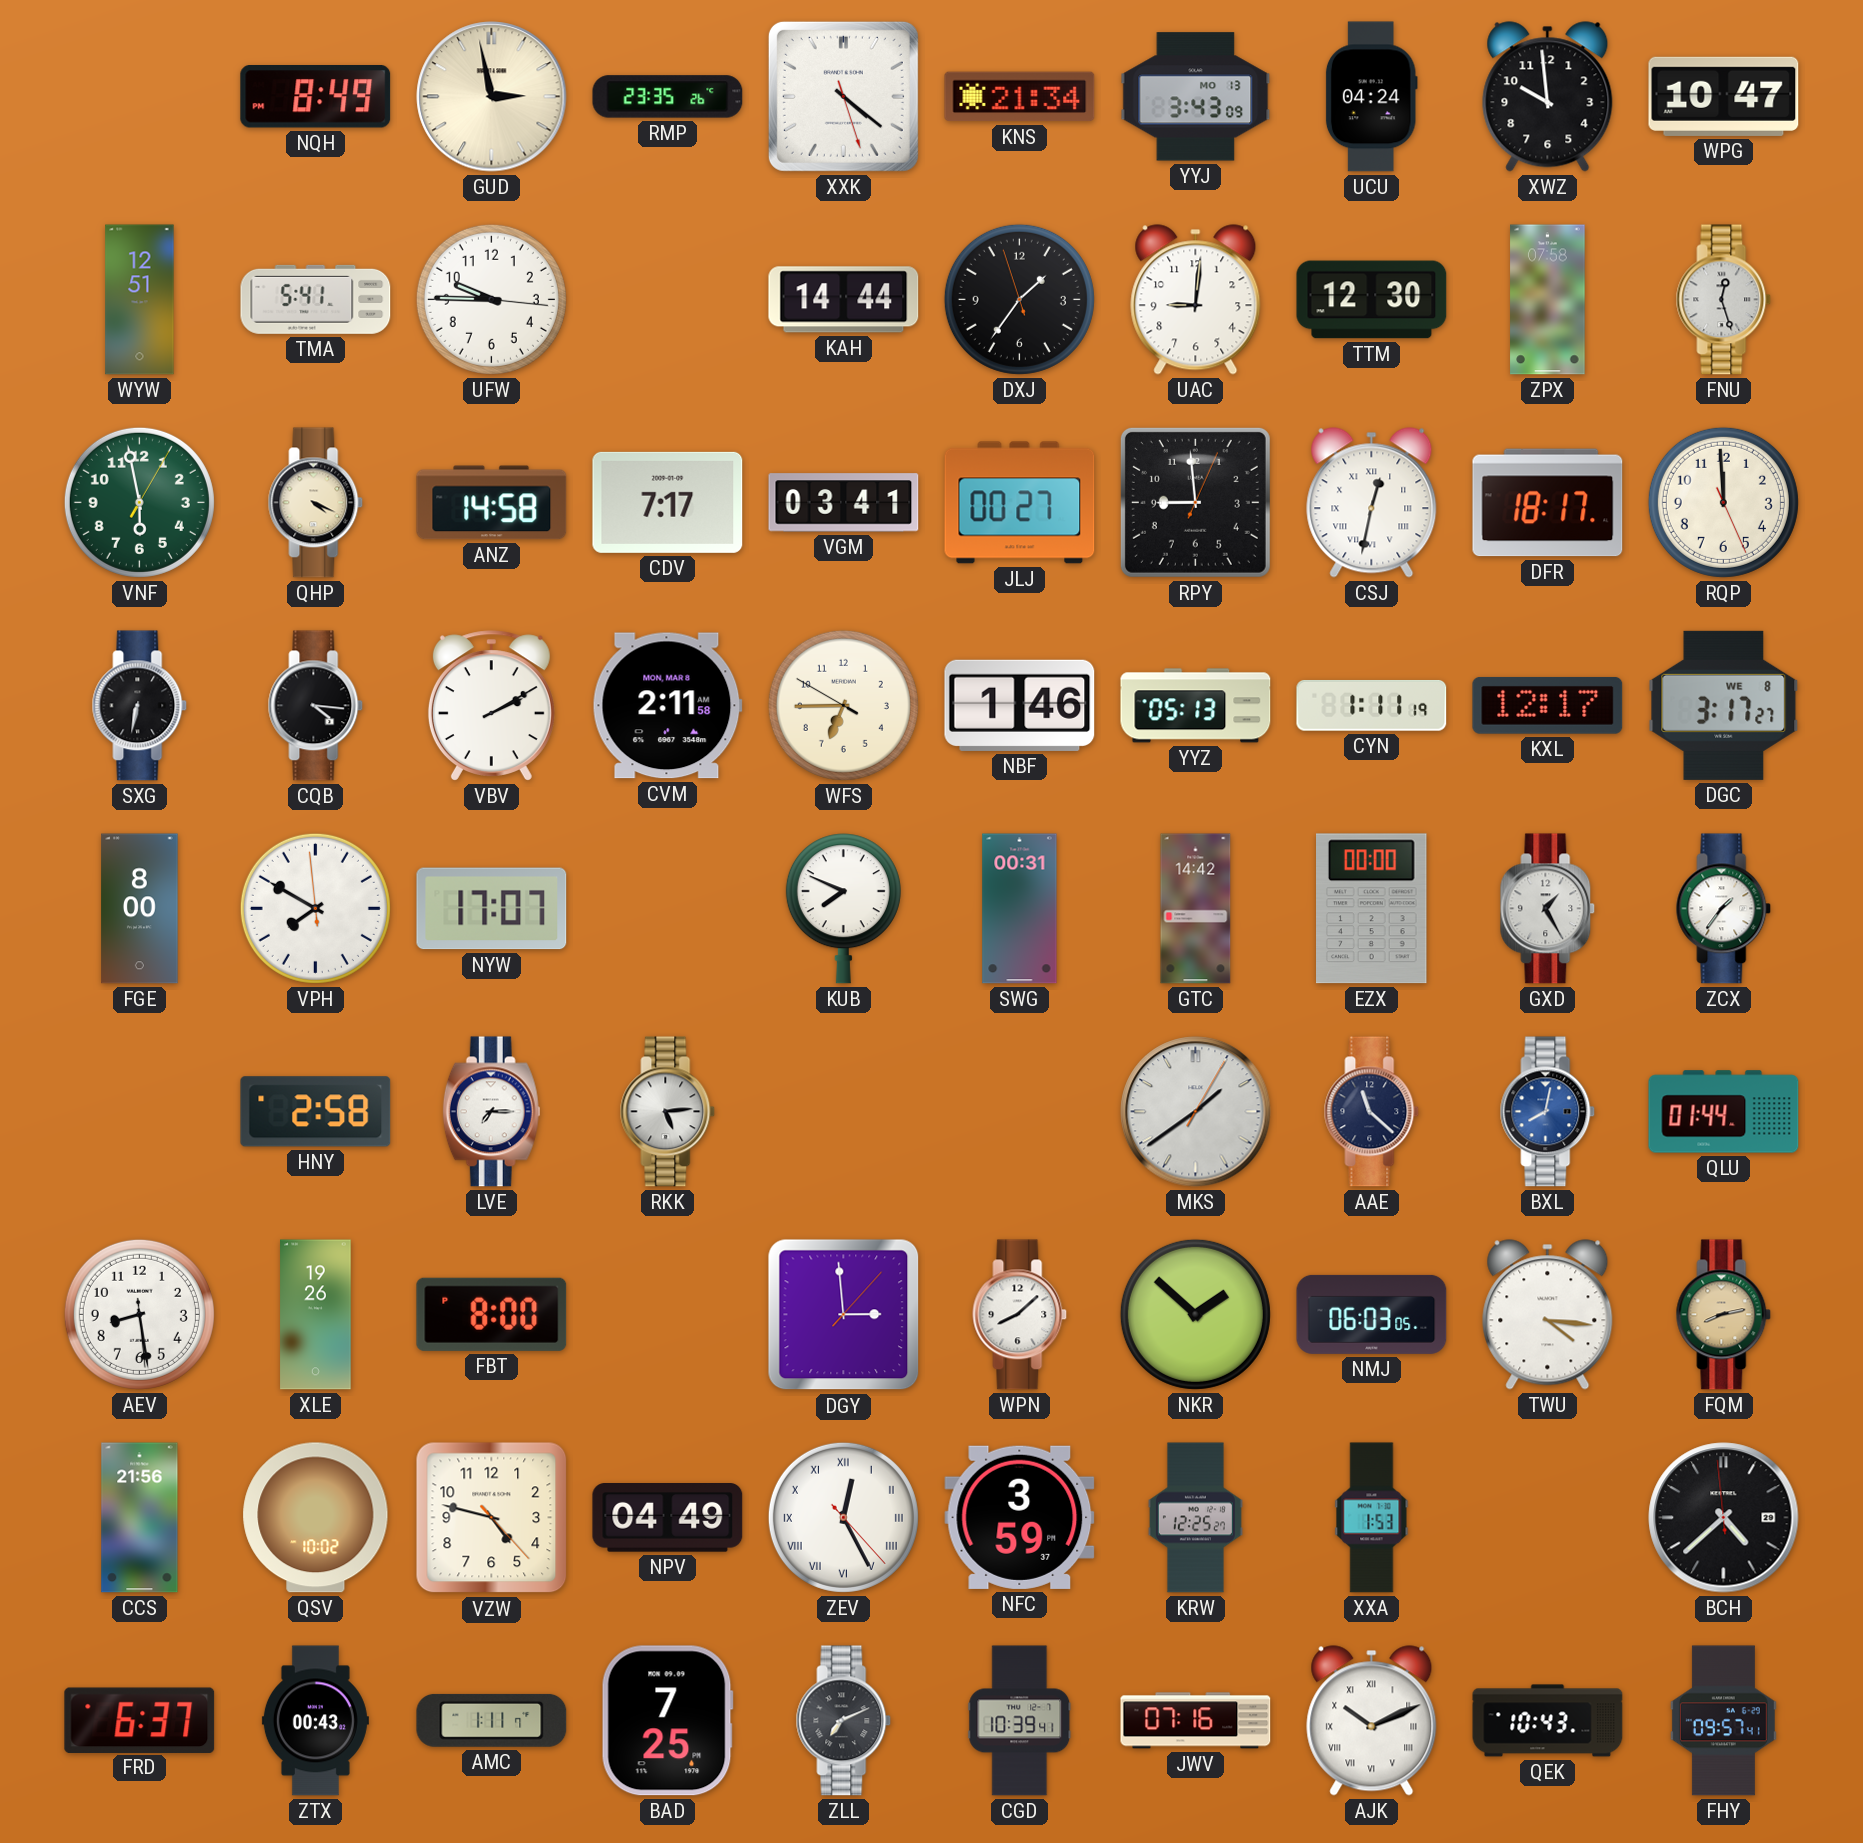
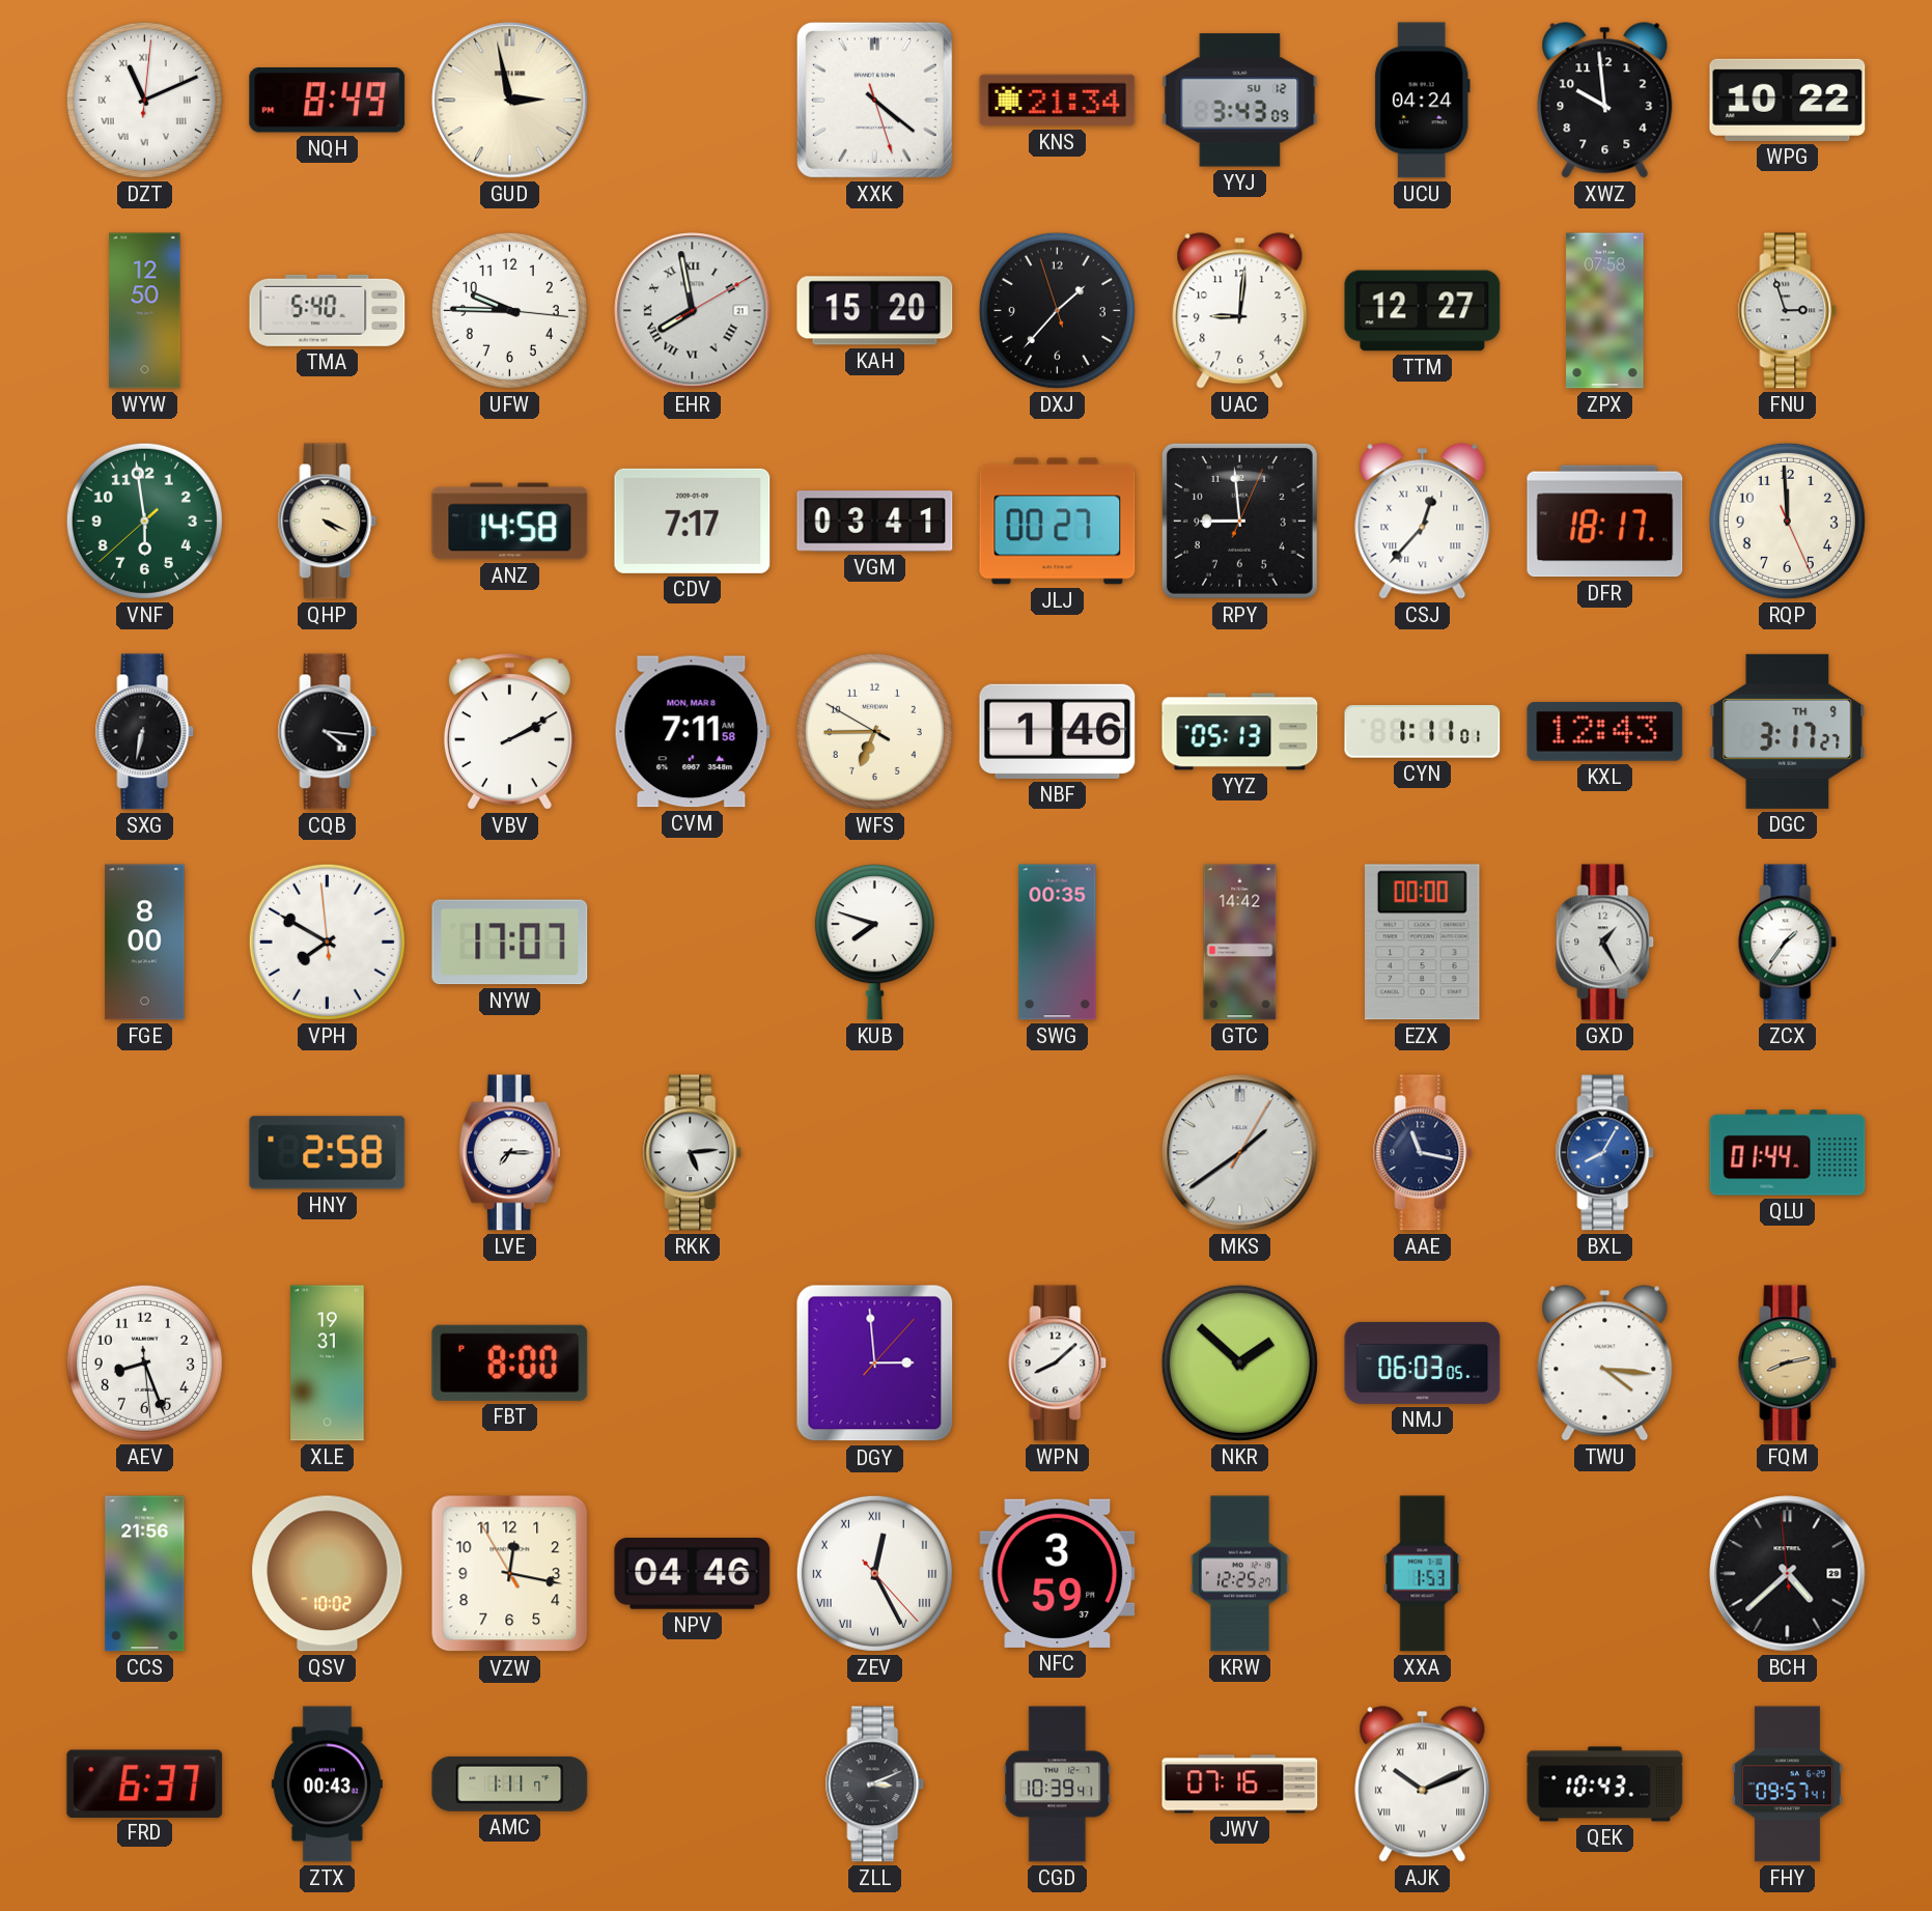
DZT: none -> 11:11 (144, 100)
RMP: 23:35 -> none (668, 97)
YYJ date: MO 13 -> SU 12 (1240, 101)
WPG: 10:47 -> 10:22 (1788, 100)
WYW: 12:51 -> 12:50 (145, 311)
TMA: 5:41 -> 5:40 (328, 310)
EHR: none -> 7:58 (693, 311)
KAH: 14:44 -> 15:20 (875, 311)
DXJ: 1:35 -> 1:36 (1057, 310)
TTM: 12:30 -> 12:27 (1423, 311)
FNU: 12:27 -> 2:57 (1788, 311)
VNF: 5:58:05 -> 5:58:38 (144, 521)
CSJ: 12:32 -> 12:37 (1423, 522)
CVM: 2:11 -> 7:11 (692, 732)
CYN: 1:11:19 -> 1:11:01 (1423, 731)
KXL: 12:17 -> 12:43 (1605, 731)
DGC date: WE 8 -> TH 9 (1788, 731)
KUB: 7:49 -> 7:48 (874, 943)
SWG: 00:31 -> 00:35 (1058, 943)
AAE: 11:22 -> 11:17 (1423, 1153)
BXL: 8:02 -> 8:05 (1605, 1153)
AEV: 8:28 -> 8:26 (144, 1362)
XLE: 19:26 -> 19:31 (328, 1364)
VZW: 4:47 -> 12:16 (510, 1574)
NPV: 04:49 -> 04:46 (693, 1574)
BAD: 7:25 -> none (667, 1721)
ZLL: 7:11 -> 3:11 (875, 1784)
